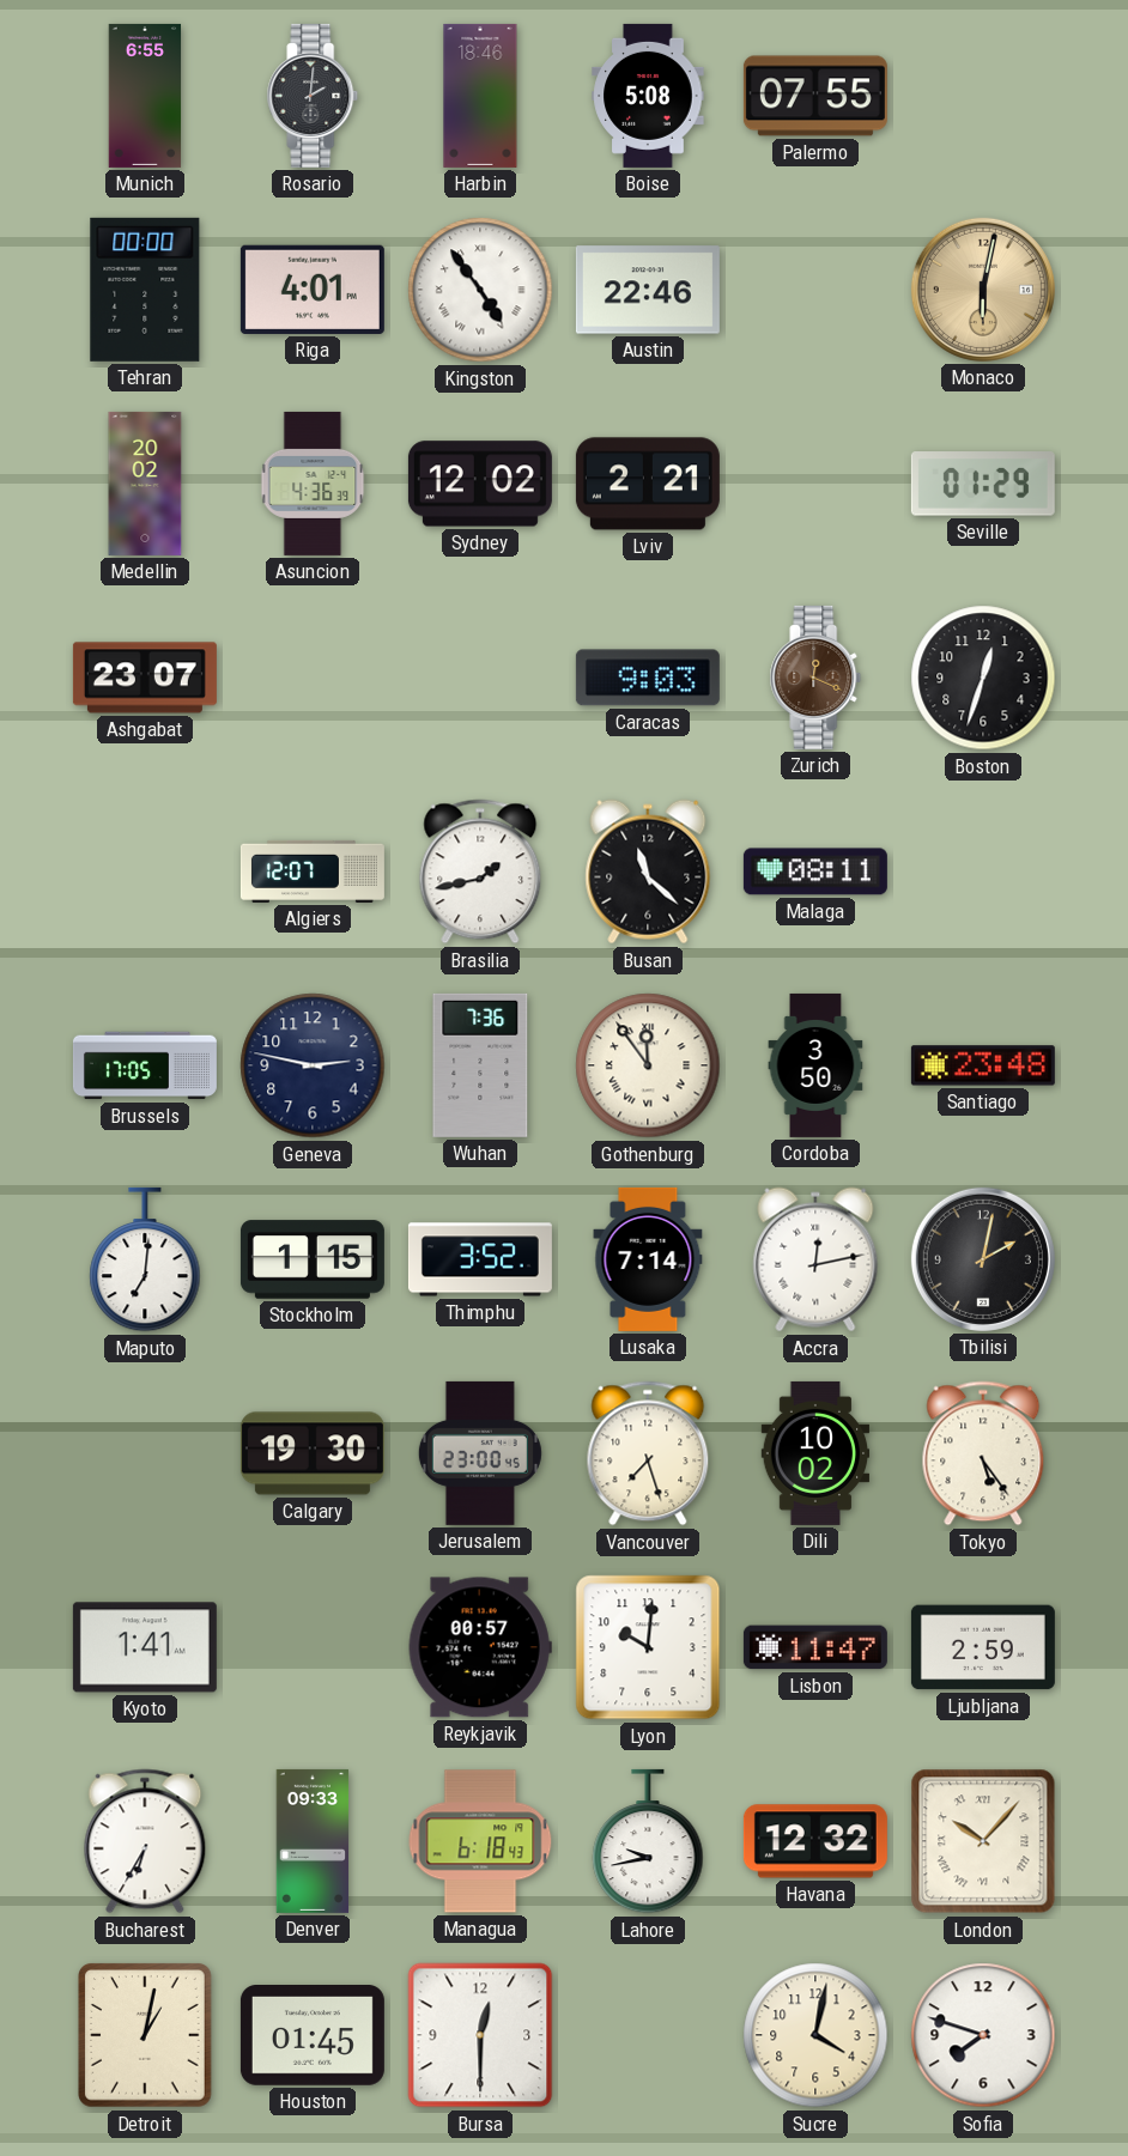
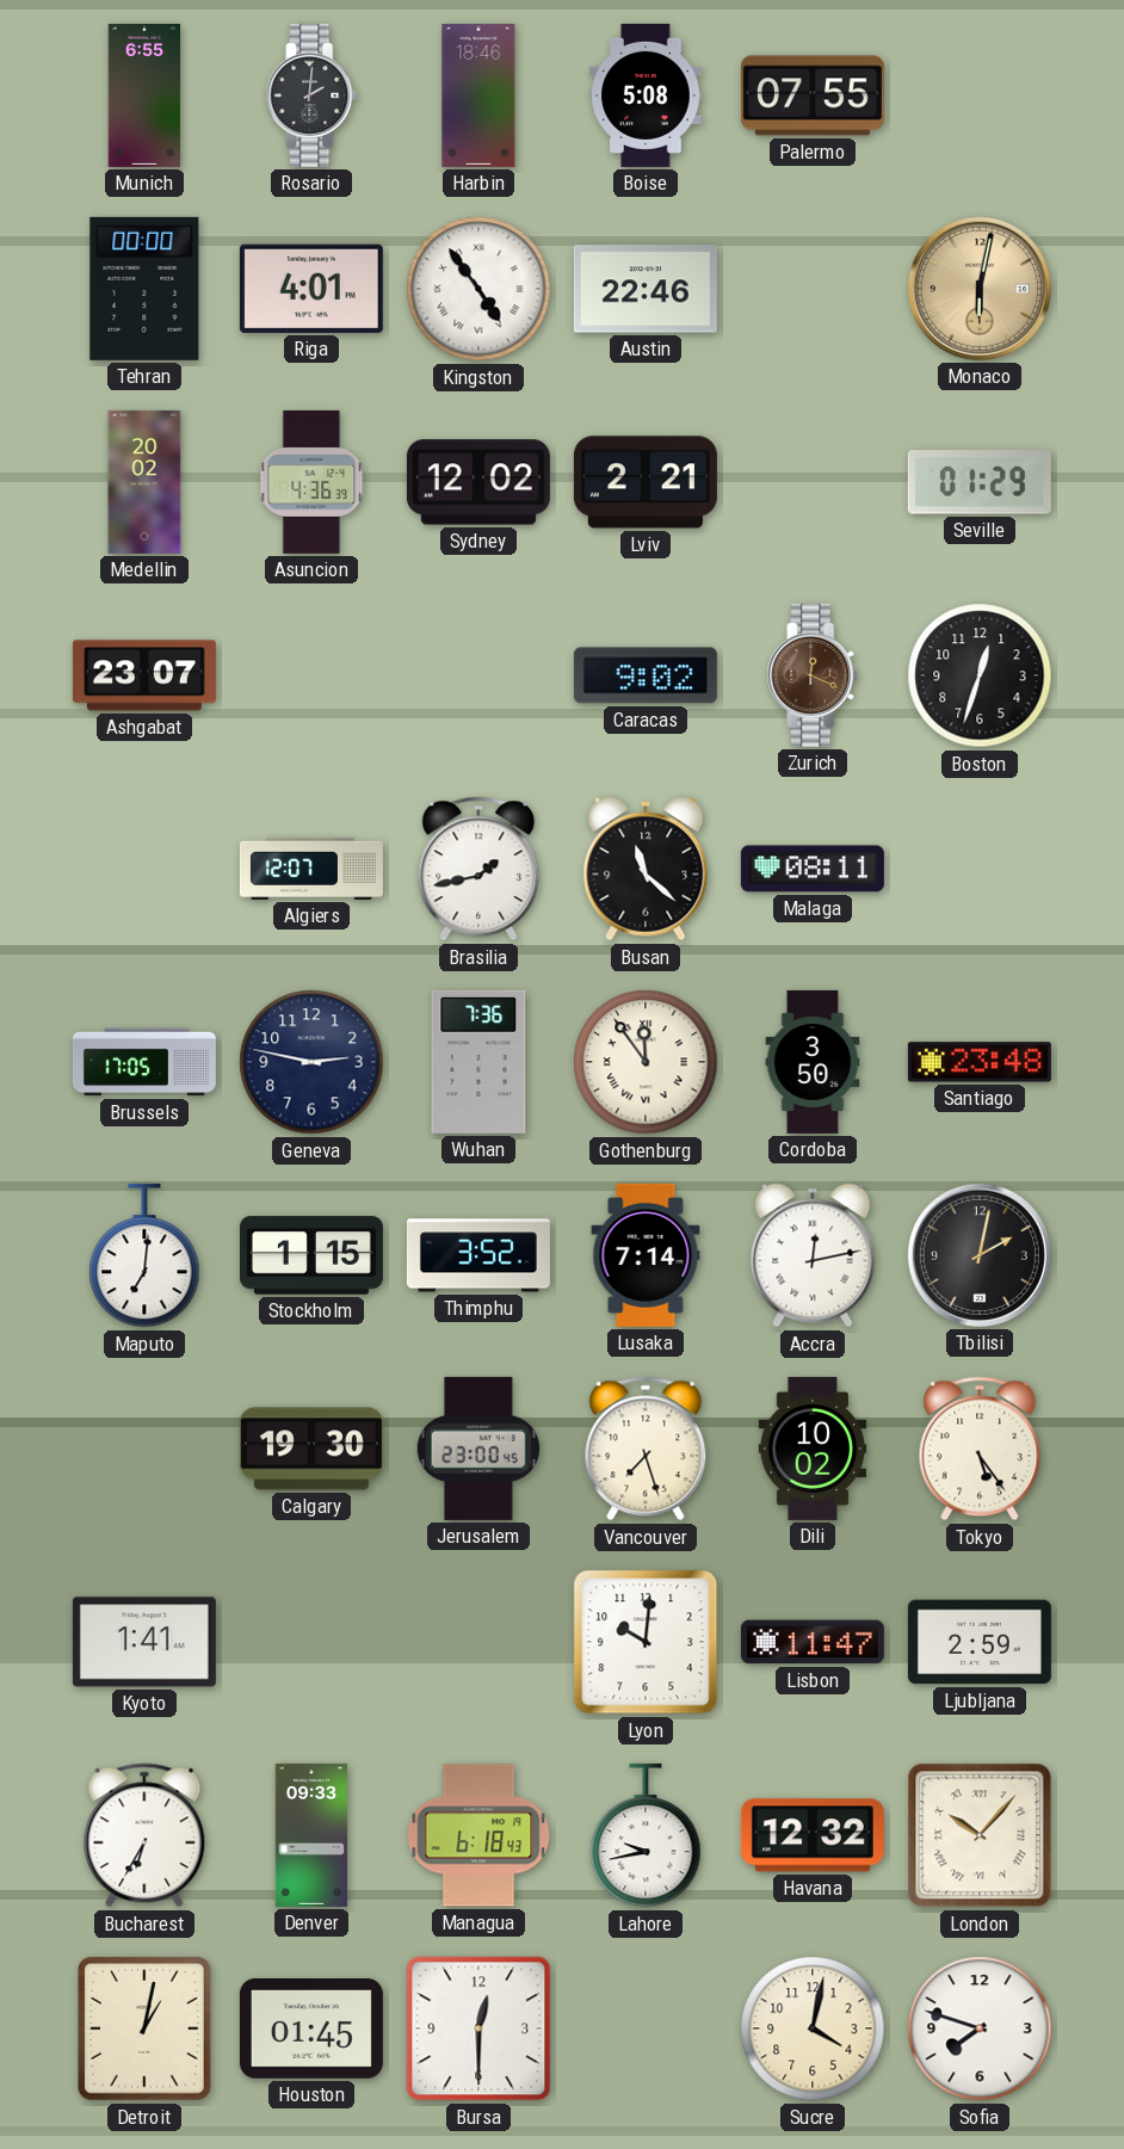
Caracas: 9:03 -> 9:02 (646, 675)
Reykjavik: 00:57 -> none (480, 1647)
